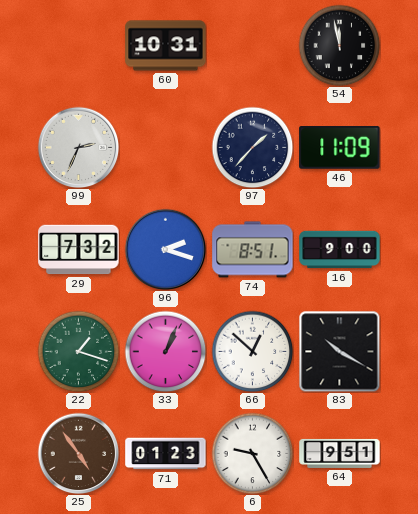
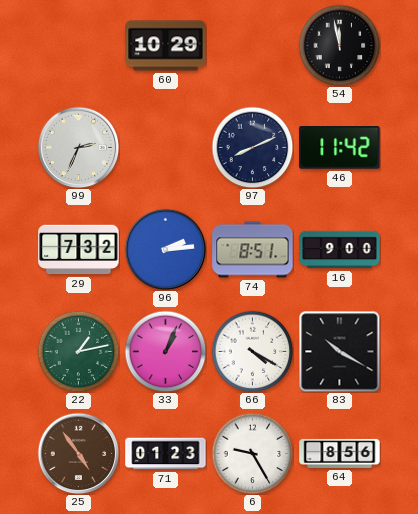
60: 10:31 -> 10:29 (166, 46)
97: 1:37 -> 8:11 (252, 147)
46: 11:09 -> 11:42 (340, 148)
96: 2:18 -> 2:14 (165, 249)
22: 1:18 -> 1:13 (78, 351)
66: 12:52 -> 4:20 (252, 351)
64: 9:51 -> 8:56 (340, 453)
